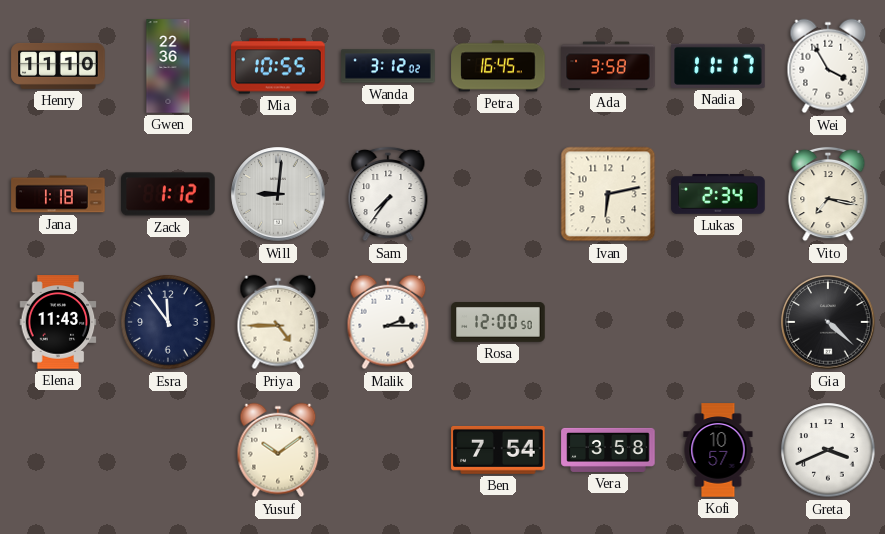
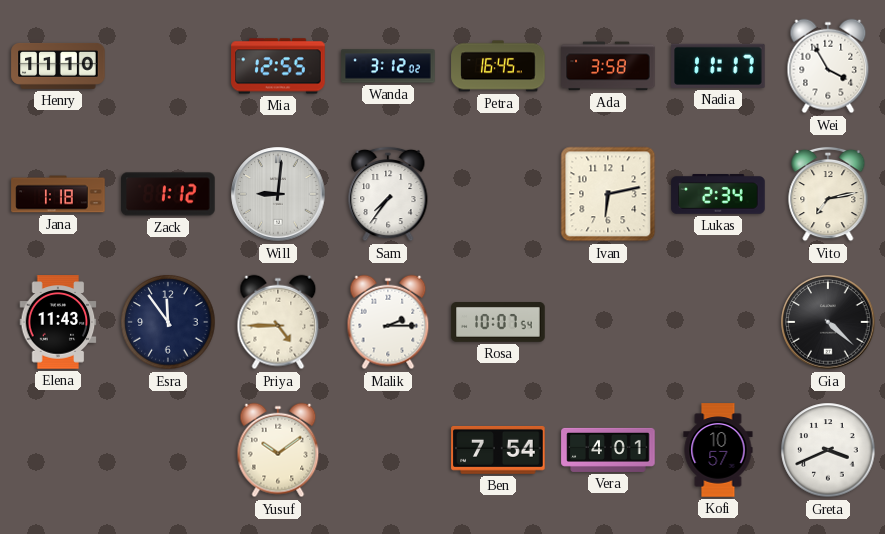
Gwen: 22:36 -> none (168, 66)
Mia: 10:55 -> 12:55 (278, 66)
Vito: 7:17 -> 7:13 (828, 194)
Rosa: 12:00 -> 10:07 (498, 322)
Vera: 3:58 -> 4:01 (608, 450)
